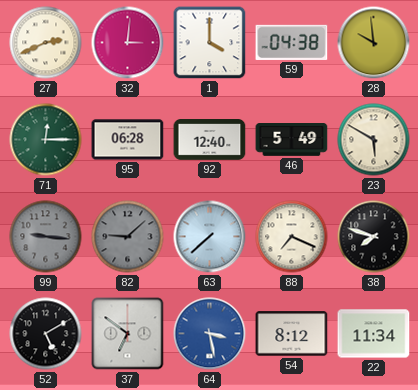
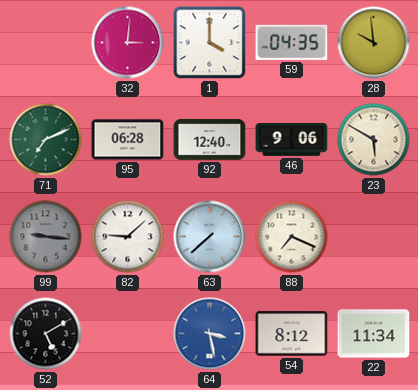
27: 2:41 -> none (46, 43)
59: 04:38 -> 04:35 (292, 42)
71: 12:15 -> 7:11 (46, 140)
46: 5:49 -> 9:06 (292, 140)
82 dial: grey -> white (128, 237)
38: 7:48 -> none (374, 237)
37: 6:51 -> none (128, 334)
